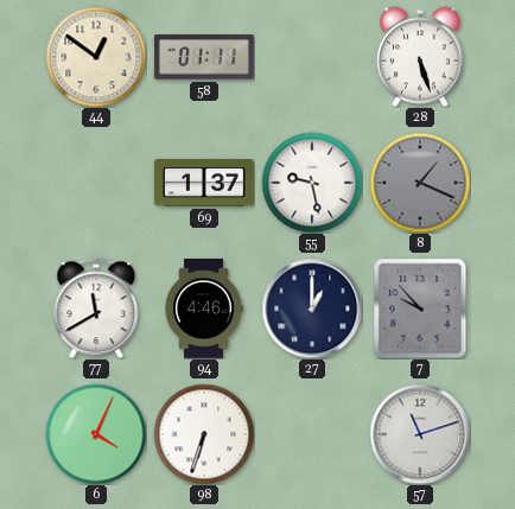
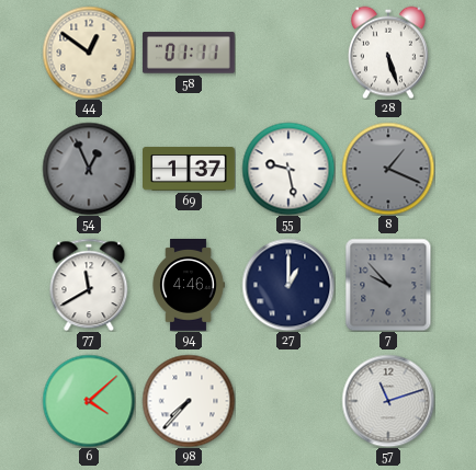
54: none -> 12:56 (89, 169)
6: 4:04 -> 4:08 (89, 401)
98: 6:33 -> 7:37 (189, 401)
